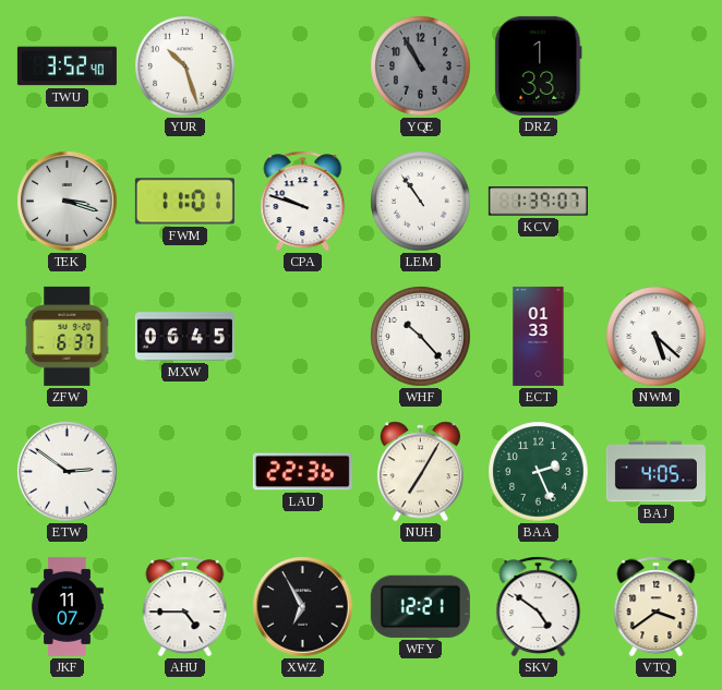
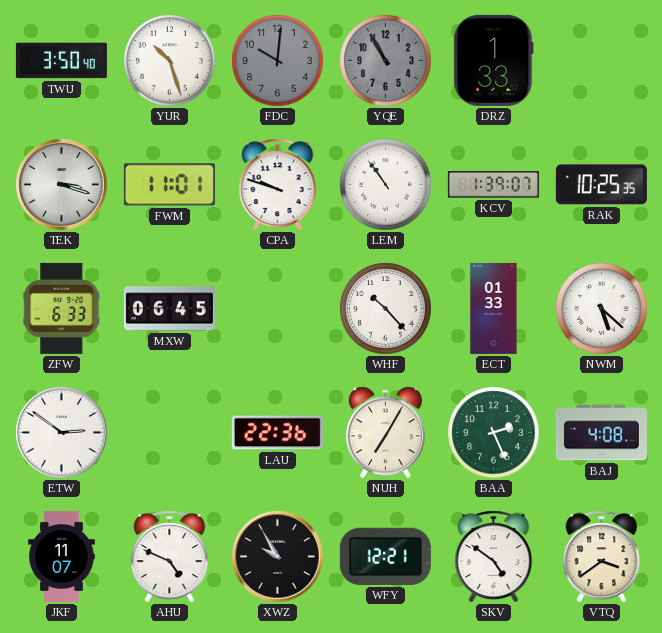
TWU: 3:52 -> 3:50 (61, 61)
FDC: none -> 10:01 (278, 61)
RAK: none -> 10:25 (601, 185)
ZFW: 6:37 -> 6:33 (62, 308)
BAJ: 4:05 -> 4:08 (601, 433)
AHU: 4:45 -> 4:49 (170, 557)
XWZ: 6:55 -> 9:55 (278, 557)
